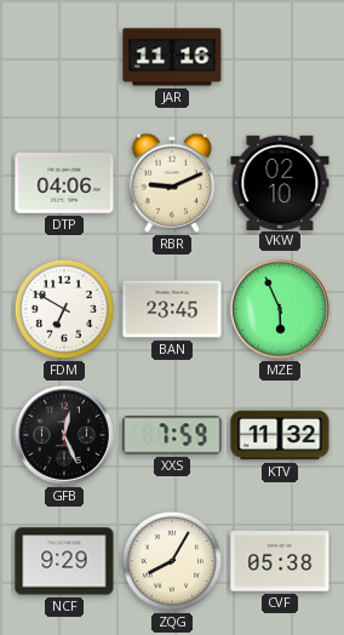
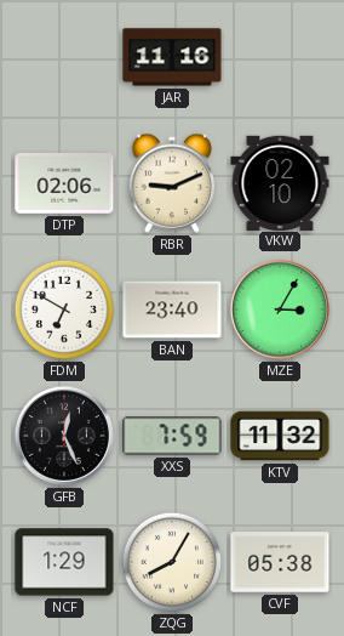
DTP: 04:06 -> 02:06 (64, 183)
BAN: 23:45 -> 23:40 (172, 310)
MZE: 5:56 -> 3:05 (280, 310)
NCF: 9:29 -> 1:29 (64, 562)
